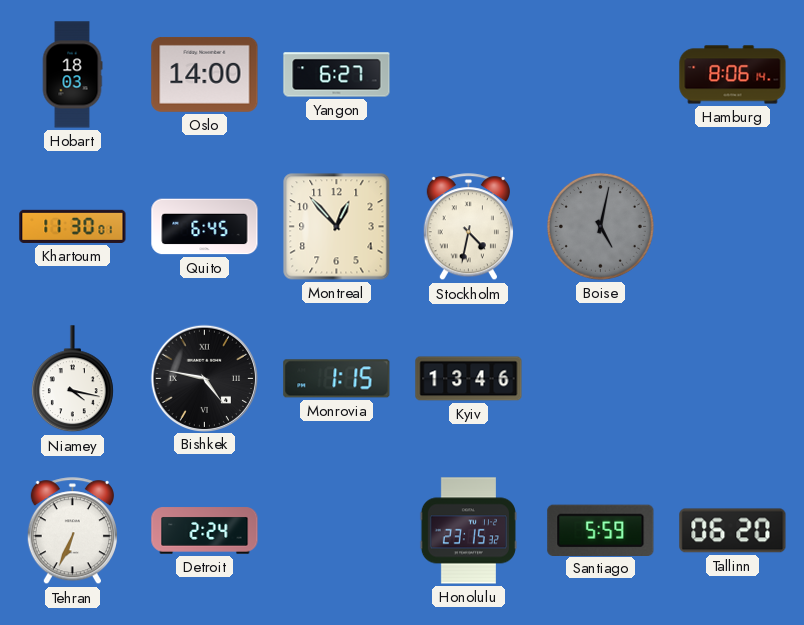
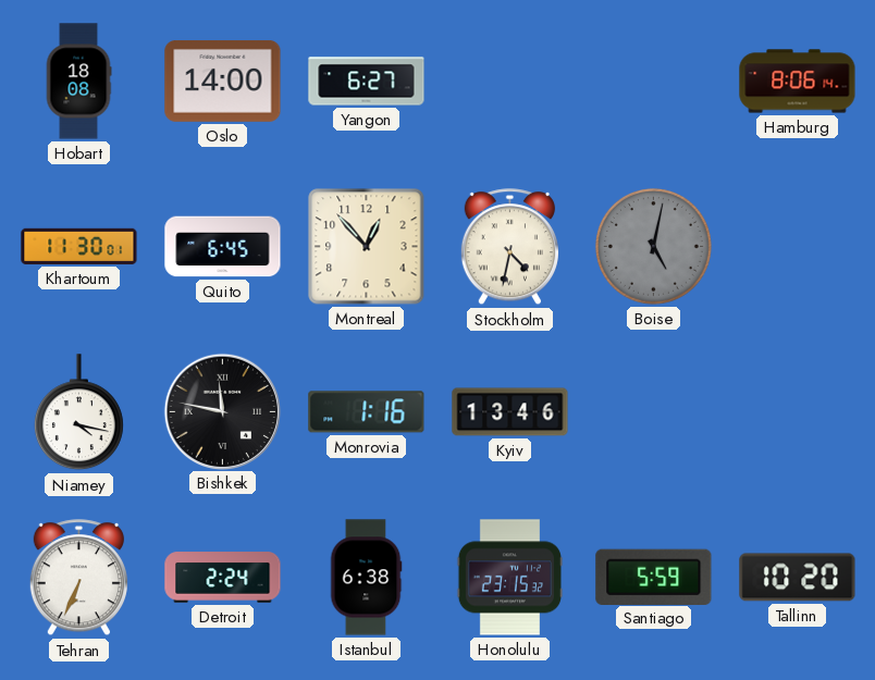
Hobart: 18:03 -> 18:08 (78, 82)
Bishkek: 4:47 -> 11:47 (222, 411)
Monrovia: 1:15 -> 1:16 (367, 412)
Istanbul: none -> 6:38 (366, 578)
Tallinn: 06:20 -> 10:20 (798, 578)
